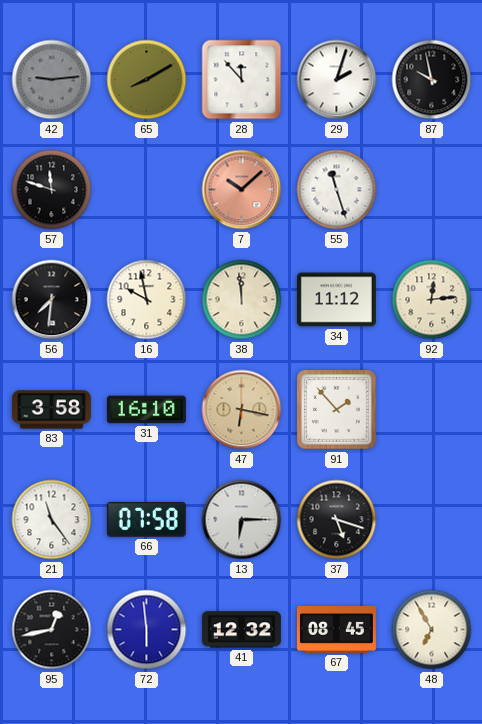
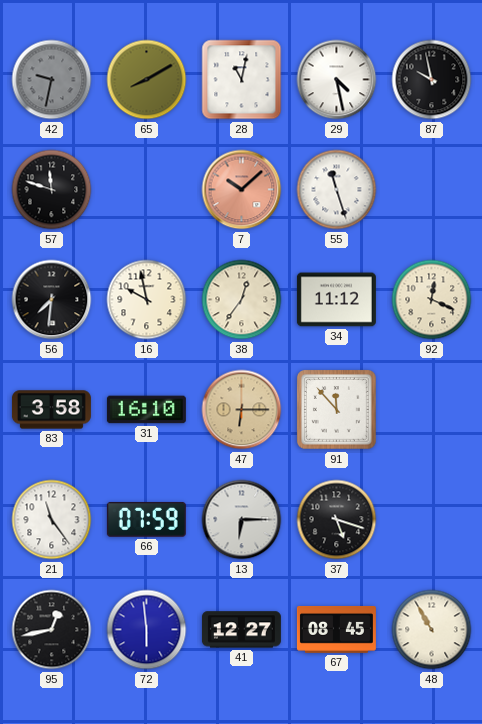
42: 9:14 -> 9:32 (52, 80)
28: 11:53 -> 11:02 (242, 80)
29: 2:03 -> 4:28 (337, 80)
38: 11:59 -> 12:36 (242, 300)
92: 12:14 -> 12:19 (432, 300)
47: 6:17 -> 6:15 (242, 410)
91: 1:53 -> 11:53 (337, 410)
66: 07:58 -> 07:59 (146, 519)
41: 12:32 -> 12:27 (241, 630)
48: 6:55 -> 10:55 (432, 630)
